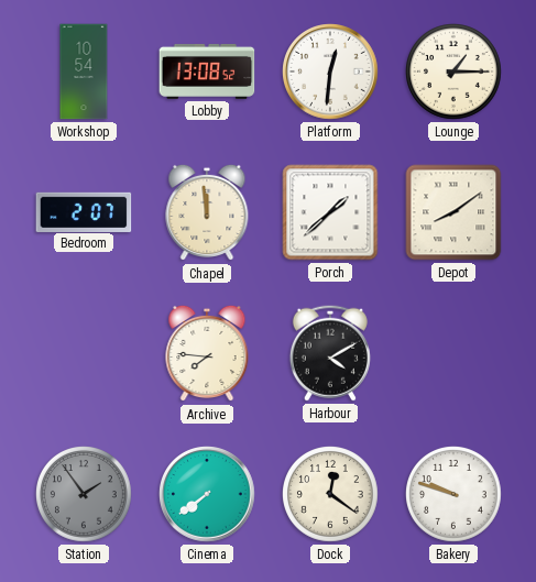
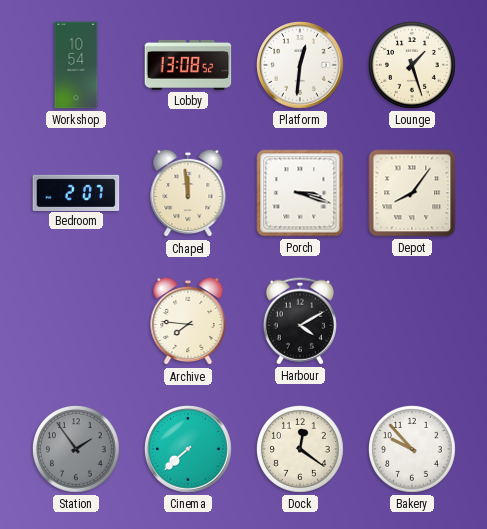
Lounge: 1:15 -> 1:27 (413, 66)
Porch: 1:38 -> 3:18 (300, 193)
Depot: 8:09 -> 8:06 (412, 193)
Cinema: 7:39 -> 7:38 (188, 449)
Bakery: 9:48 -> 9:53 (413, 450)
